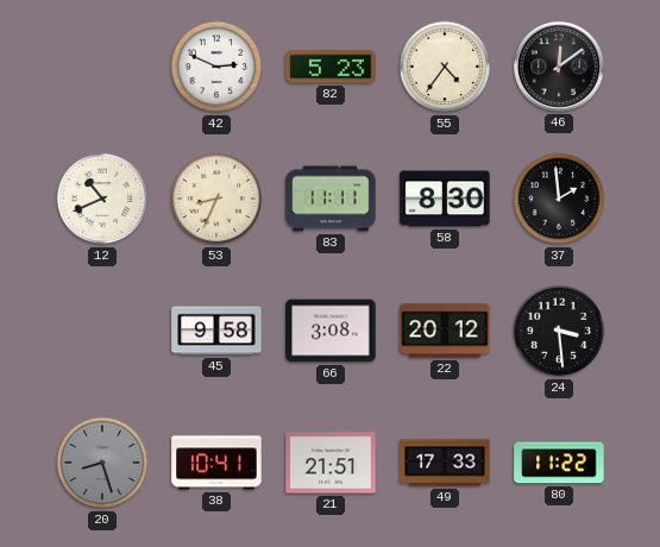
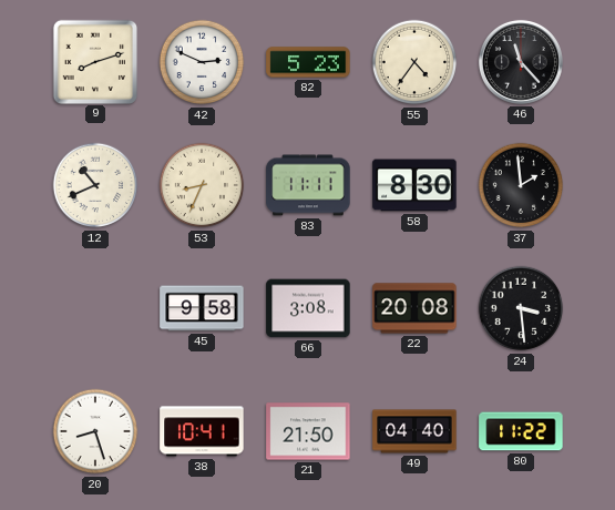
9: none -> 8:12 (94, 61)
46: 12:09 -> 11:23 (521, 62)
22: 20:12 -> 20:08 (414, 308)
20 dial: grey -> white (95, 431)
21: 21:51 -> 21:50 (308, 431)
49: 17:33 -> 04:40 (414, 431)
